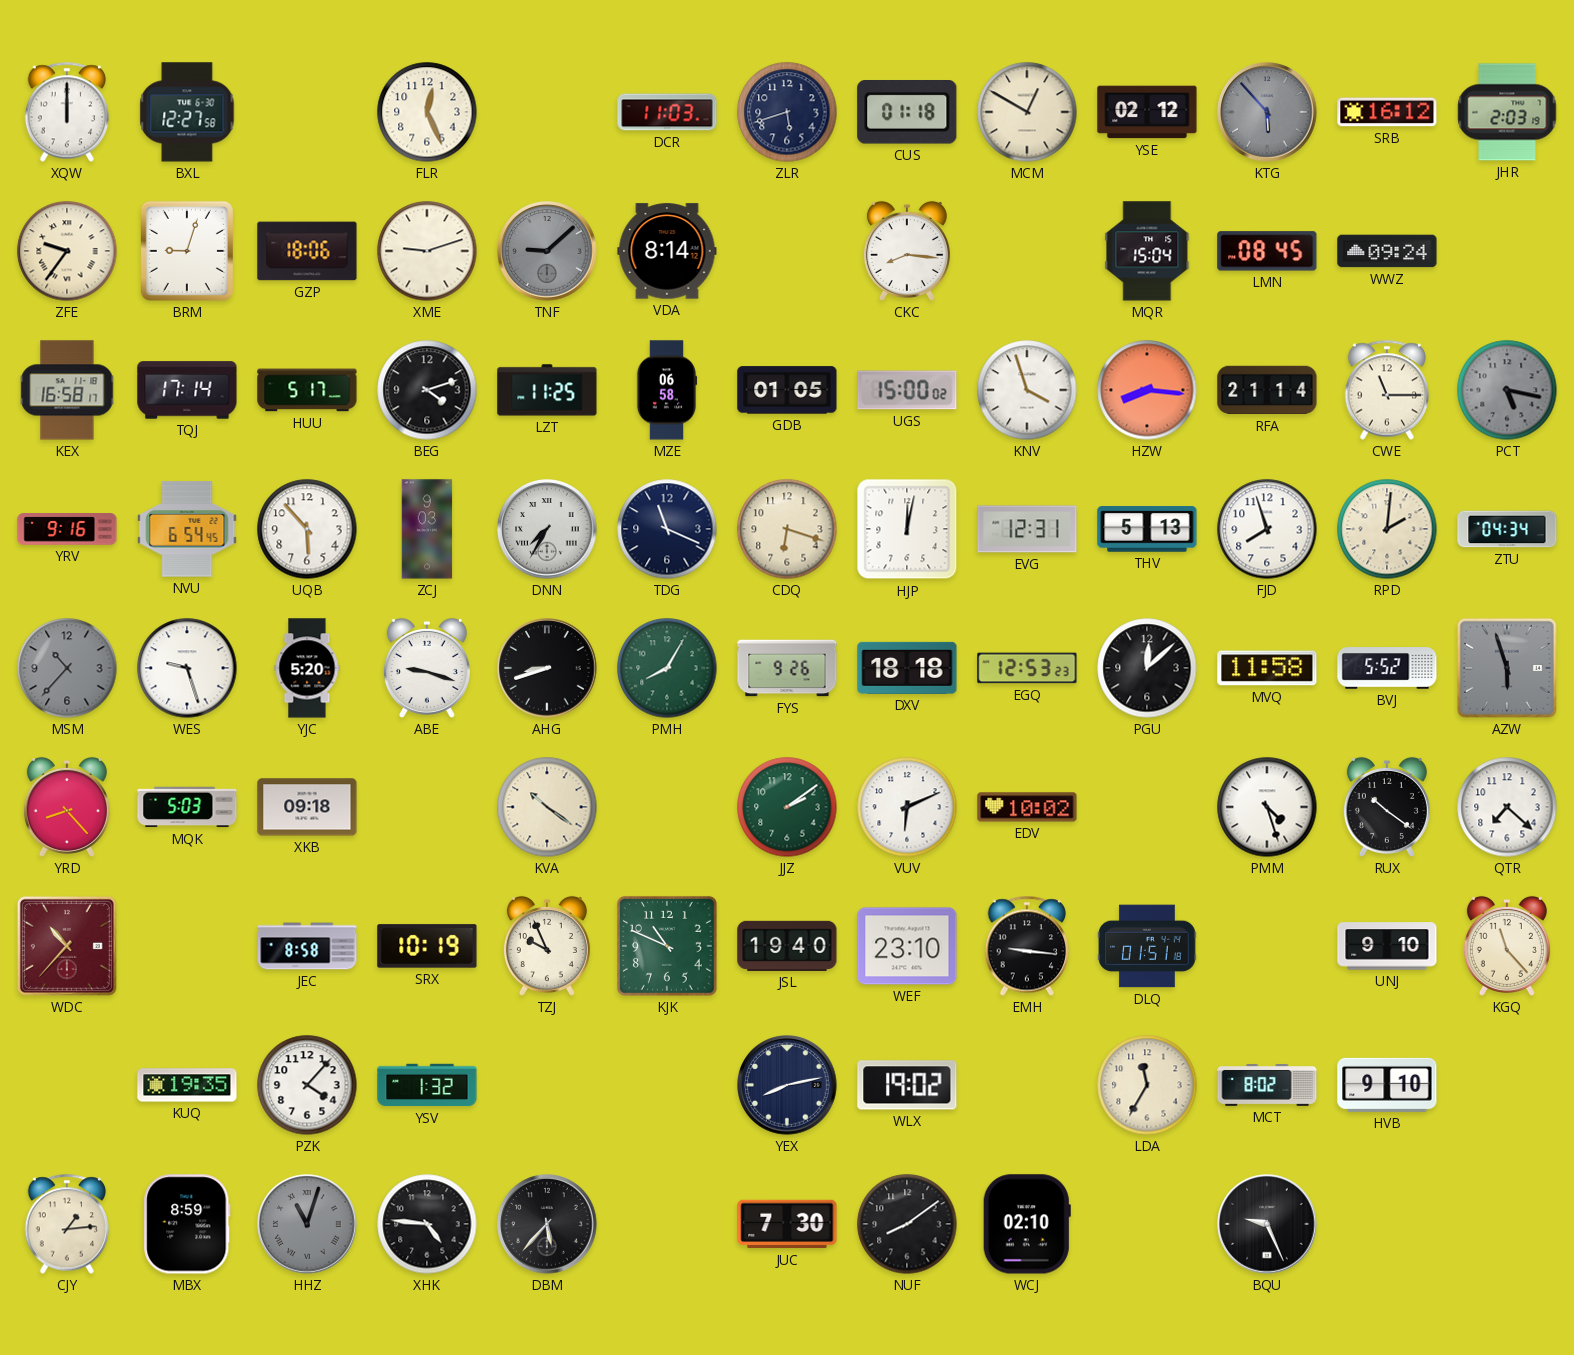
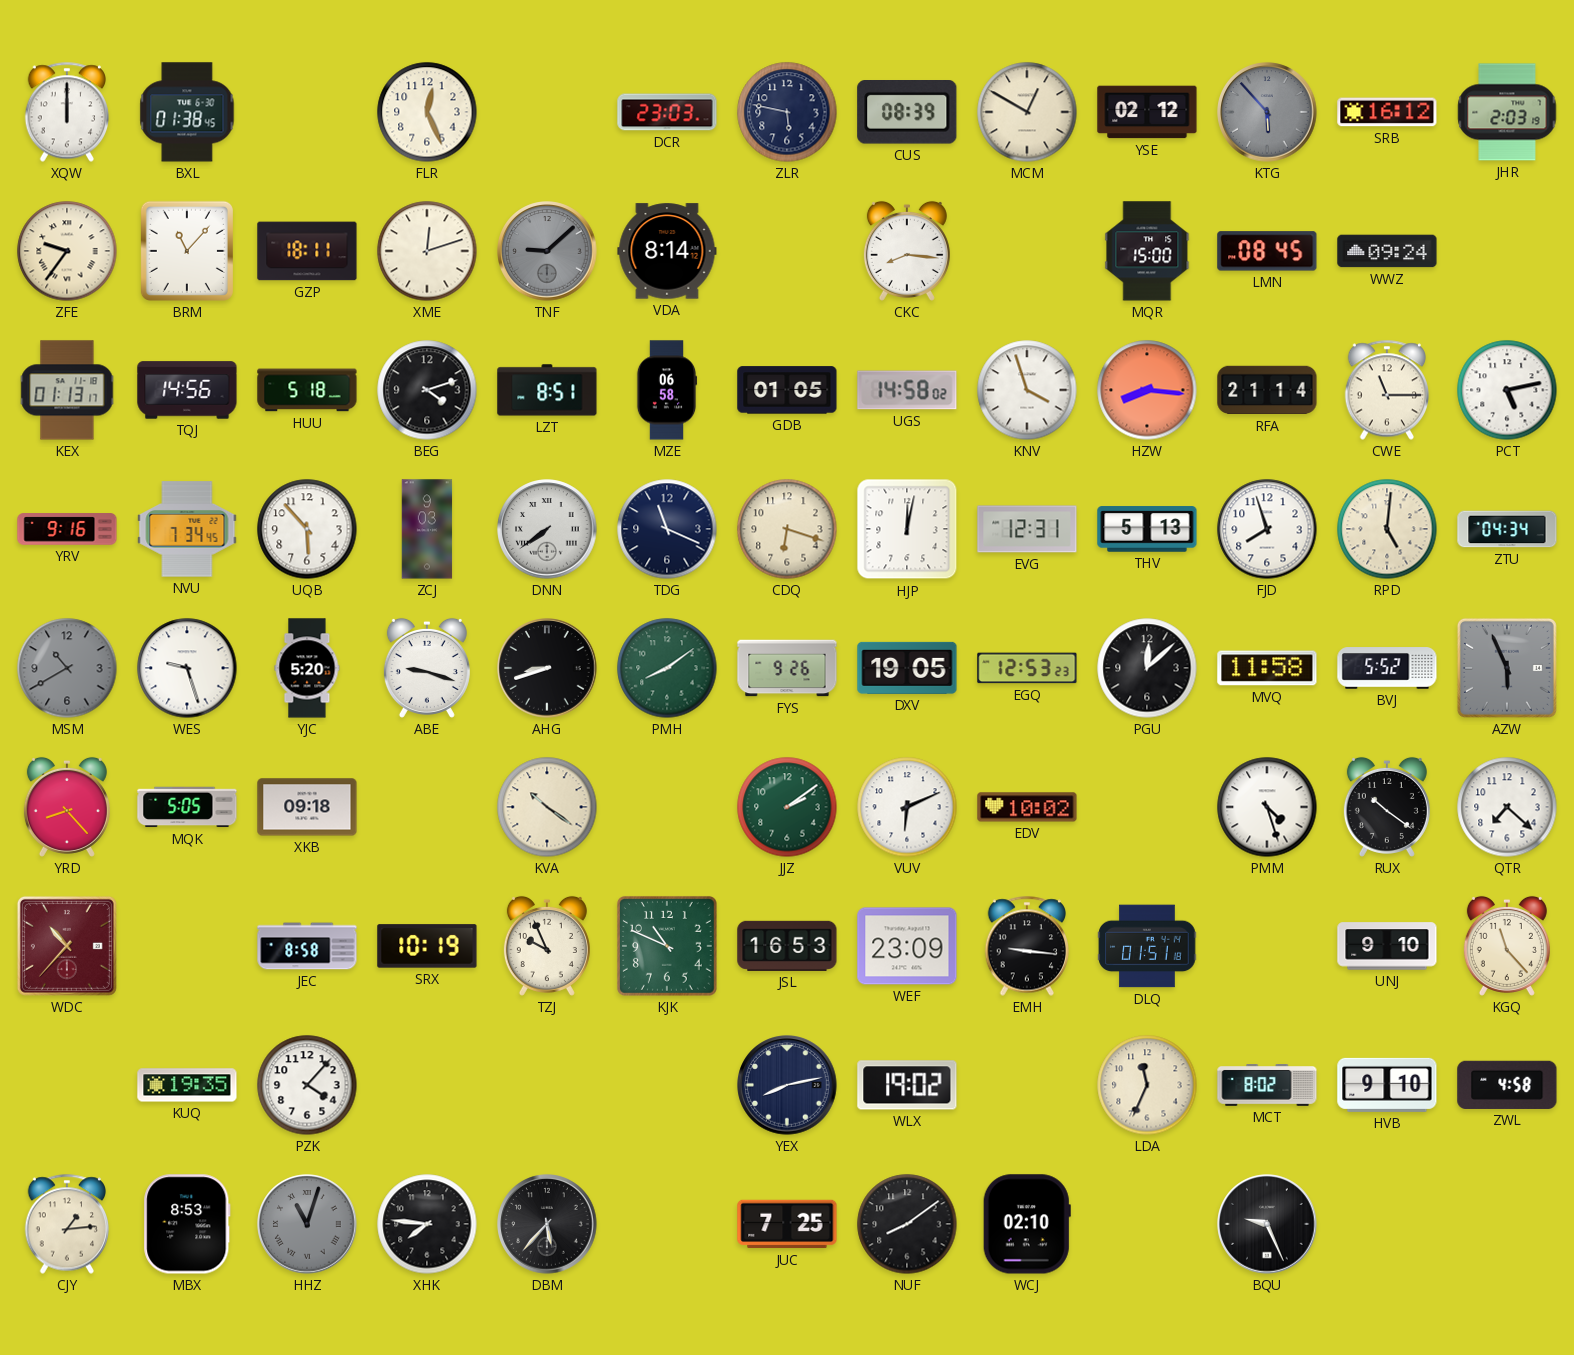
BXL: 12:27 -> 01:38 (187, 112)
DCR: 11:03 -> 23:03 (667, 112)
ZLR: 5:42 -> 5:47 (787, 112)
CUS: 01:18 -> 08:39 (907, 113)
BRM: 9:03 -> 11:07 (187, 251)
GZP: 18:06 -> 18:11 (307, 251)
XME: 9:12 -> 12:12 (427, 251)
MQR: 15:04 -> 15:00 (1147, 251)
KEX: 16:58 -> 01:13 (67, 390)
TQJ: 17:14 -> 14:56 (187, 390)
HUU: 5:17 -> 5:18 (307, 390)
LZT: 11:25 -> 8:51 (547, 390)
UGS: 15:00 -> 14:58 (907, 390)
PCT: 5:17 -> 5:13 (1507, 390)
PCT dial: grey -> white (1507, 390)
NVU: 6:54 -> 7:34 (187, 529)
DNN: 7:35 -> 7:39 (547, 529)
RPD: 2:01 -> 5:01 (1387, 529)
MSM: 10:37 -> 10:40 (67, 668)
PMH: 8:05 -> 8:09 (667, 668)
DXV: 18:18 -> 19:05 (907, 668)
AZW: 5:57 -> 5:56 (1507, 668)
MQK: 5:03 -> 5:05 (187, 807)
JSL: 19:40 -> 16:53 (787, 946)
WEF: 23:10 -> 23:09 (907, 946)
YSV: 1:32 -> none (427, 1085)
LDA: 11:35 -> 11:34 (1147, 1085)
ZWL: none -> 4:58 (1507, 1085)
MBX: 8:59 -> 8:53 (187, 1224)
XHK: 4:46 -> 7:46 (427, 1224)
JUC: 7:30 -> 7:25 (787, 1224)
